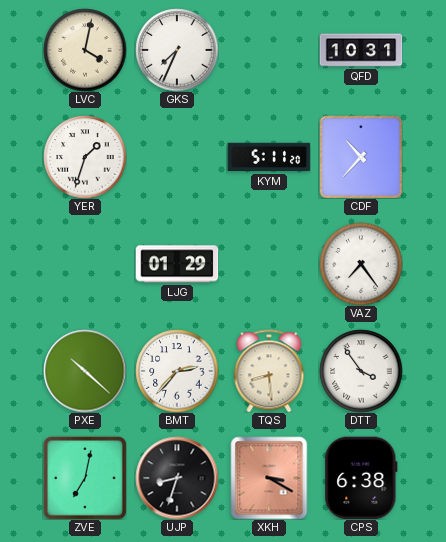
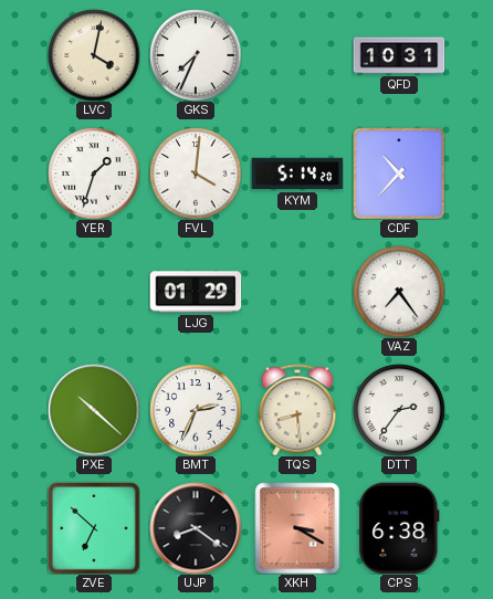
FVL: none -> 4:01 (196, 174)
KYM: 5:11 -> 5:14 (297, 174)
BMT: 2:37 -> 2:34 (196, 410)
DTT: 3:54 -> 2:36 (399, 410)
ZVE: 7:02 -> 6:52 (94, 528)
UJP: 8:33 -> 8:21 (196, 528)
